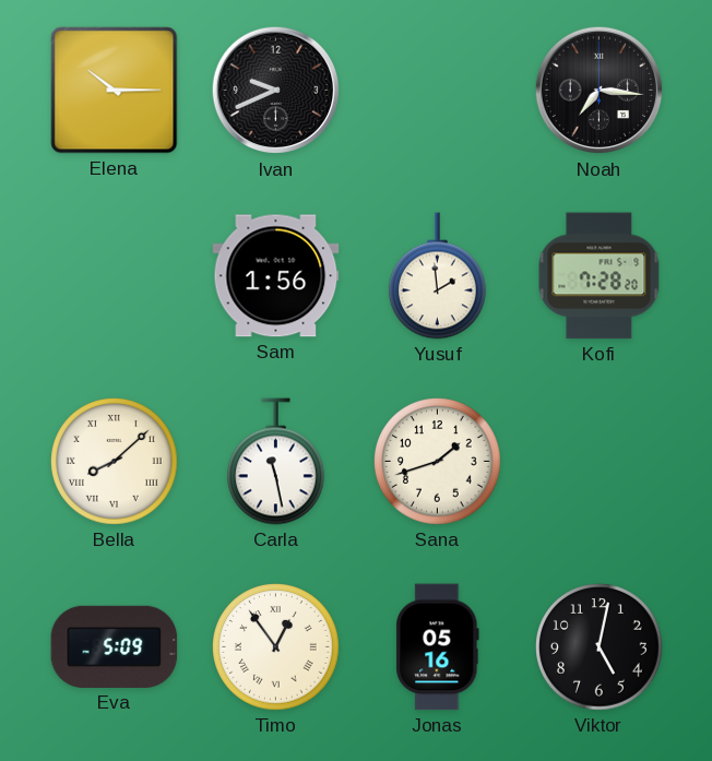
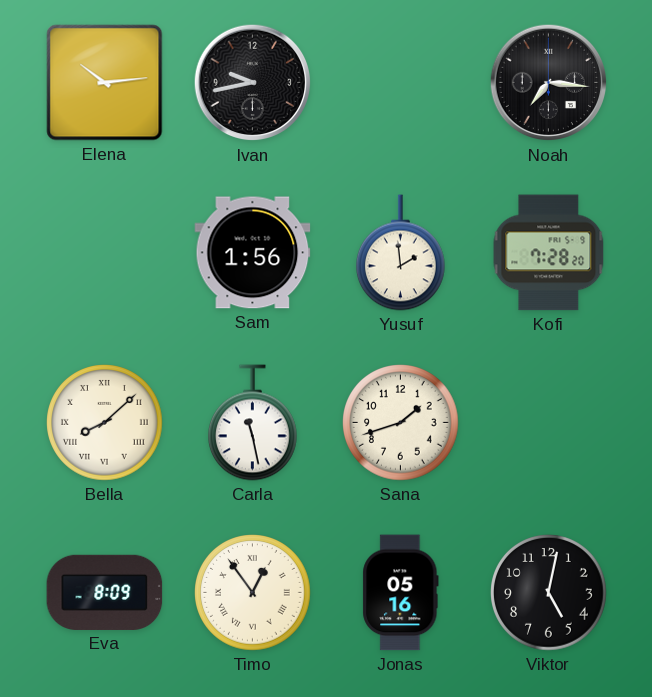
Elena: 10:15 -> 10:14 (105, 83)
Ivan: 9:41 -> 9:43 (253, 83)
Eva: 5:09 -> 8:09 (105, 592)
